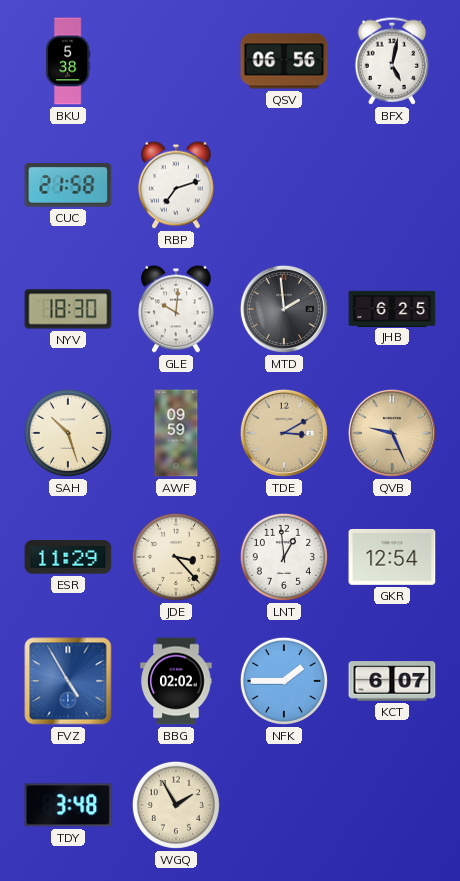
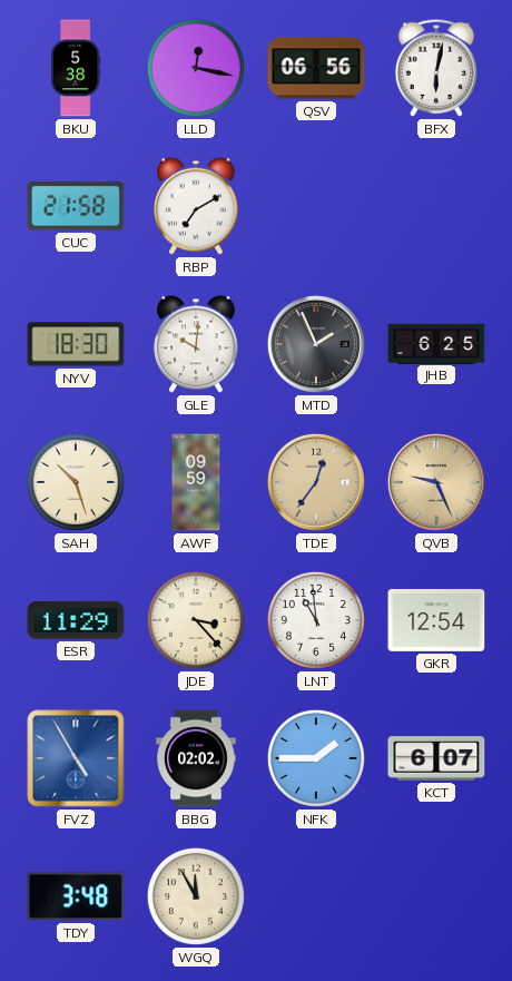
LLD: none -> 12:17 (196, 68)
BFX: 5:02 -> 6:02 (436, 68)
RBP: 7:12 -> 7:10 (196, 206)
MTD: 1:59 -> 1:56 (316, 344)
TDE: 3:10 -> 12:36 (316, 482)
LNT: 12:59 -> 10:59 (316, 620)
WGQ: 1:55 -> 11:55 (196, 896)
